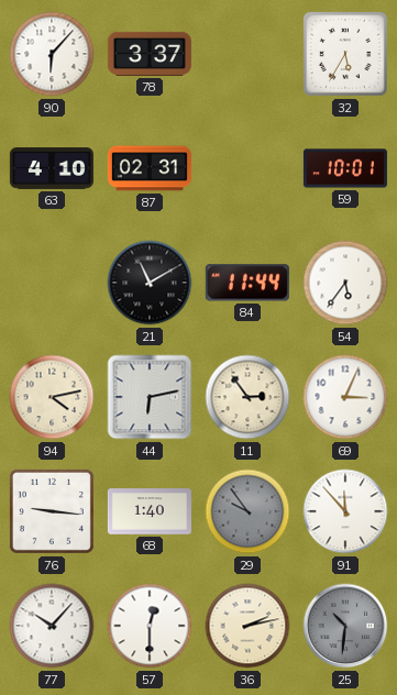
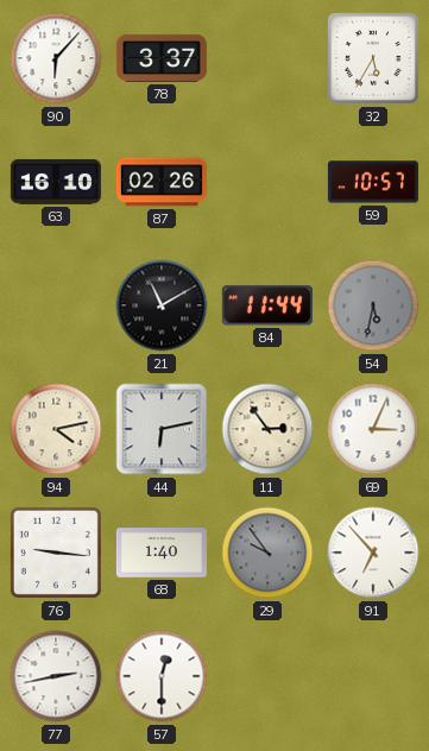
63: 4:10 -> 16:10 (56, 183)
87: 02:31 -> 02:26 (162, 182)
59: 10:01 -> 10:57 (373, 182)
54: 5:36 -> 5:32 (373, 305)
54 dial: white -> grey (373, 305)
91: 11:53 -> 6:53 (373, 553)
77: 10:07 -> 2:43 (56, 676)
36: 2:13 -> none (247, 626)
25: 10:31 -> none (345, 626)
